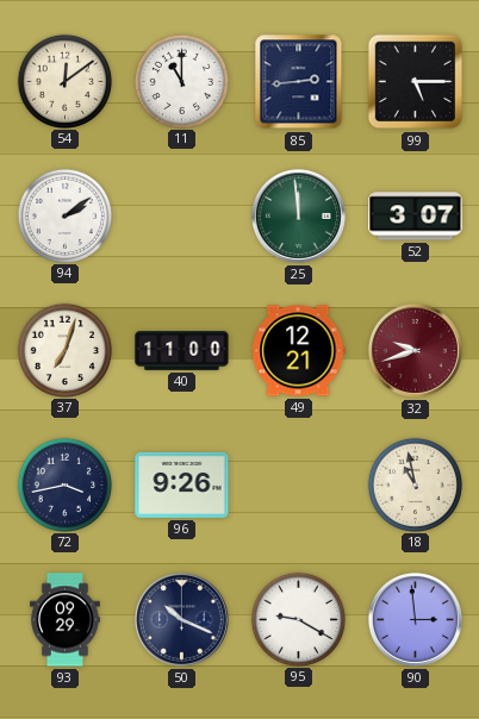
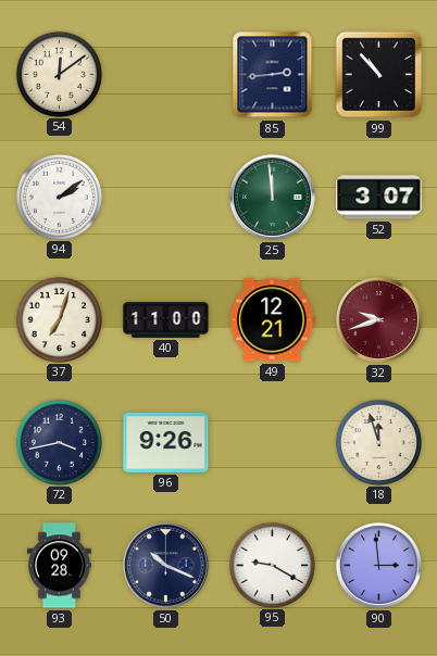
11: 11:00 -> none (181, 81)
99: 5:15 -> 10:53 (379, 75)
18: 10:58 -> 11:57 (378, 442)
93: 09:29 -> 09:28 (59, 566)
